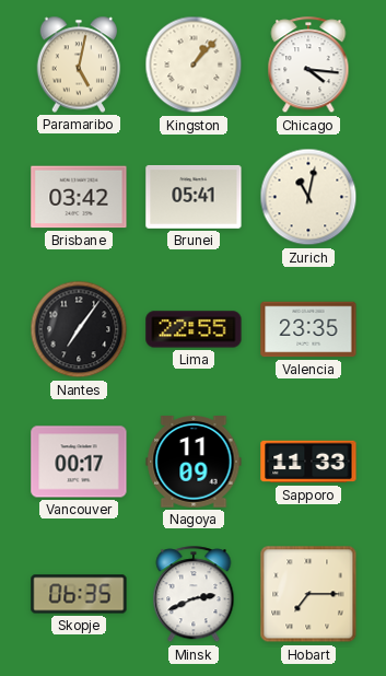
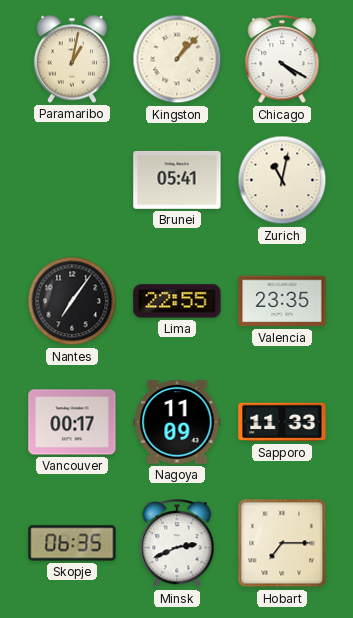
Paramaribo: 5:02 -> 1:02 (72, 59)
Chicago: 4:16 -> 4:20 (282, 60)
Brisbane: 03:42 -> none (79, 197)
